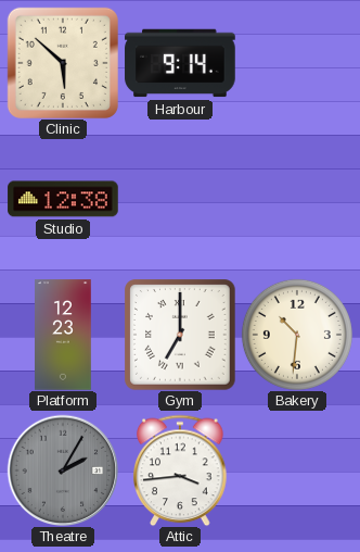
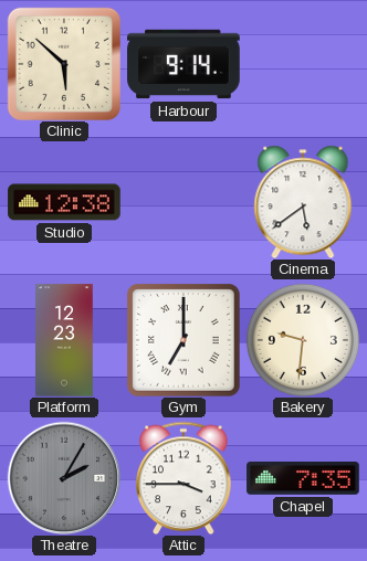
Cinema: none -> 5:39 (303, 202)
Bakery: 10:31 -> 9:31 (303, 340)
Attic: 3:44 -> 3:45 (183, 478)
Chapel: none -> 7:35 (303, 479)
